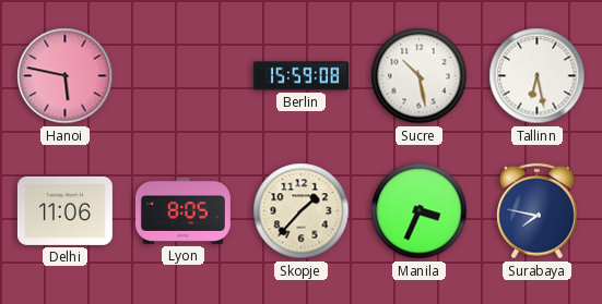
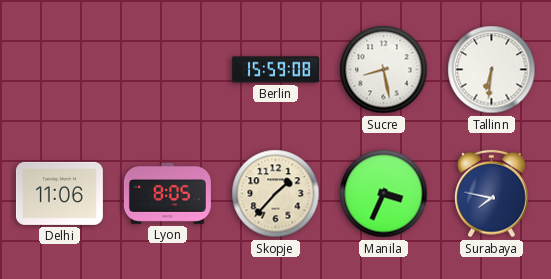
Hanoi: 5:47 -> none (66, 76)
Sucre: 10:28 -> 8:28 (384, 70)
Tallinn: 6:28 -> 6:31 (492, 70)
